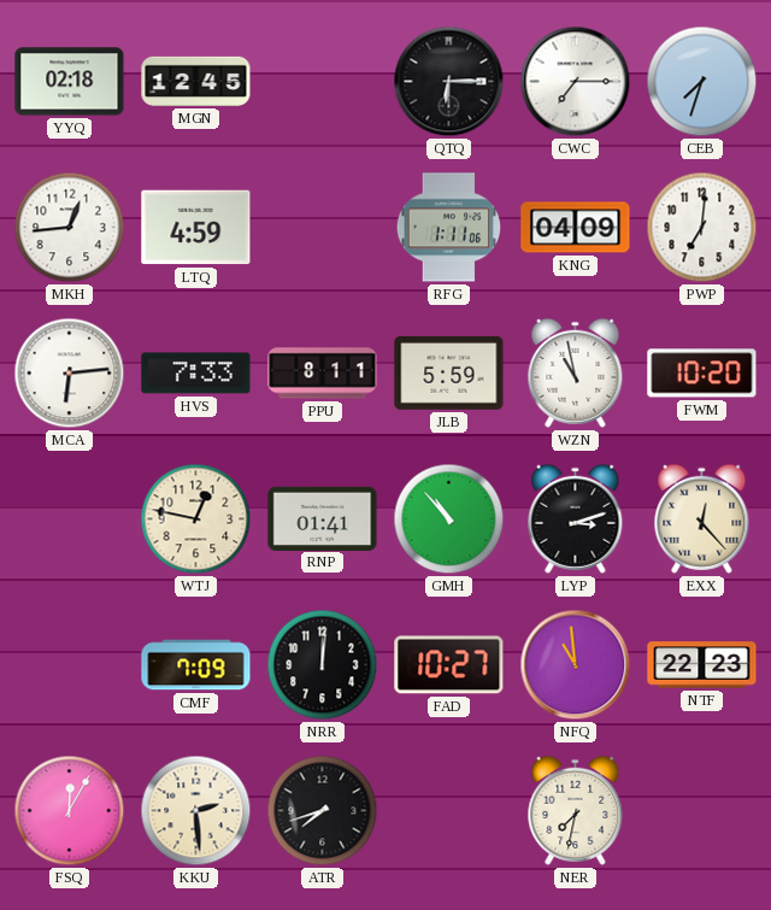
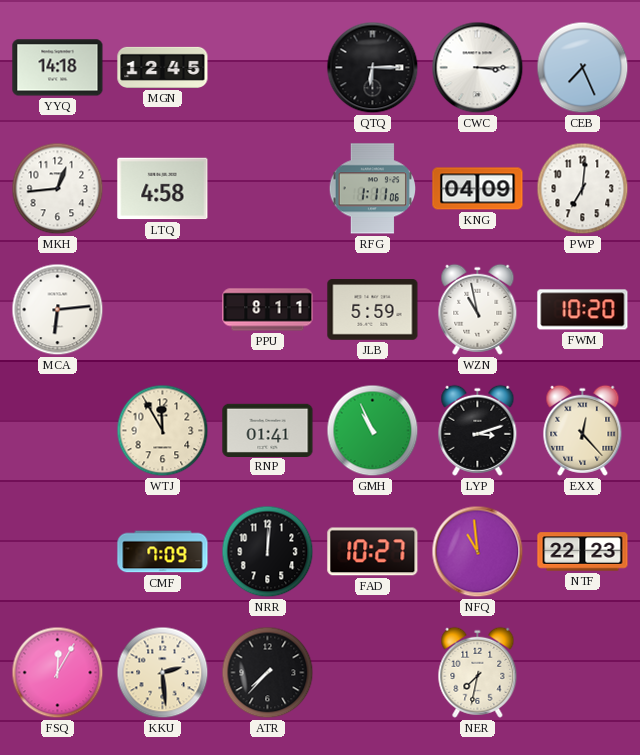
YYQ: 02:18 -> 14:18 (58, 68)
CWC: 7:15 -> 3:15 (478, 68)
CEB: 7:33 -> 7:26 (583, 68)
LTQ: 4:59 -> 4:58 (163, 189)
HVS: 7:33 -> none (196, 374)
WTJ: 12:47 -> 11:55 (163, 431)
GMH: 10:53 -> 10:56 (373, 431)
ATR: 7:42 -> 7:37 (268, 673)
